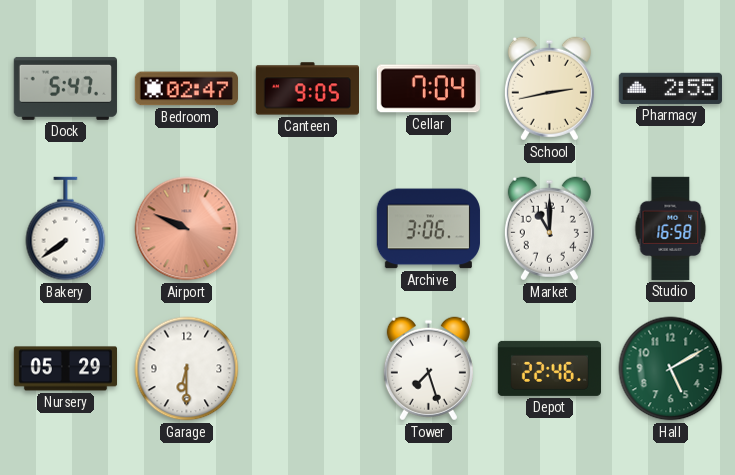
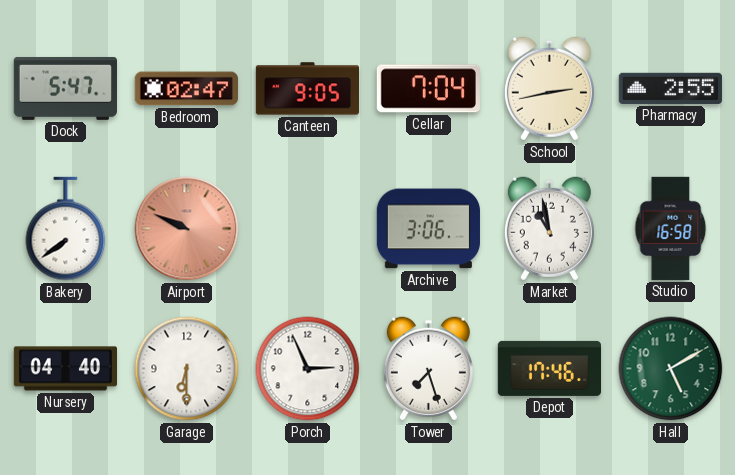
Market: 11:00 -> 10:58 (549, 229)
Nursery: 05:29 -> 04:40 (65, 369)
Porch: none -> 2:56 (308, 369)
Depot: 22:46 -> 17:46 (549, 368)
